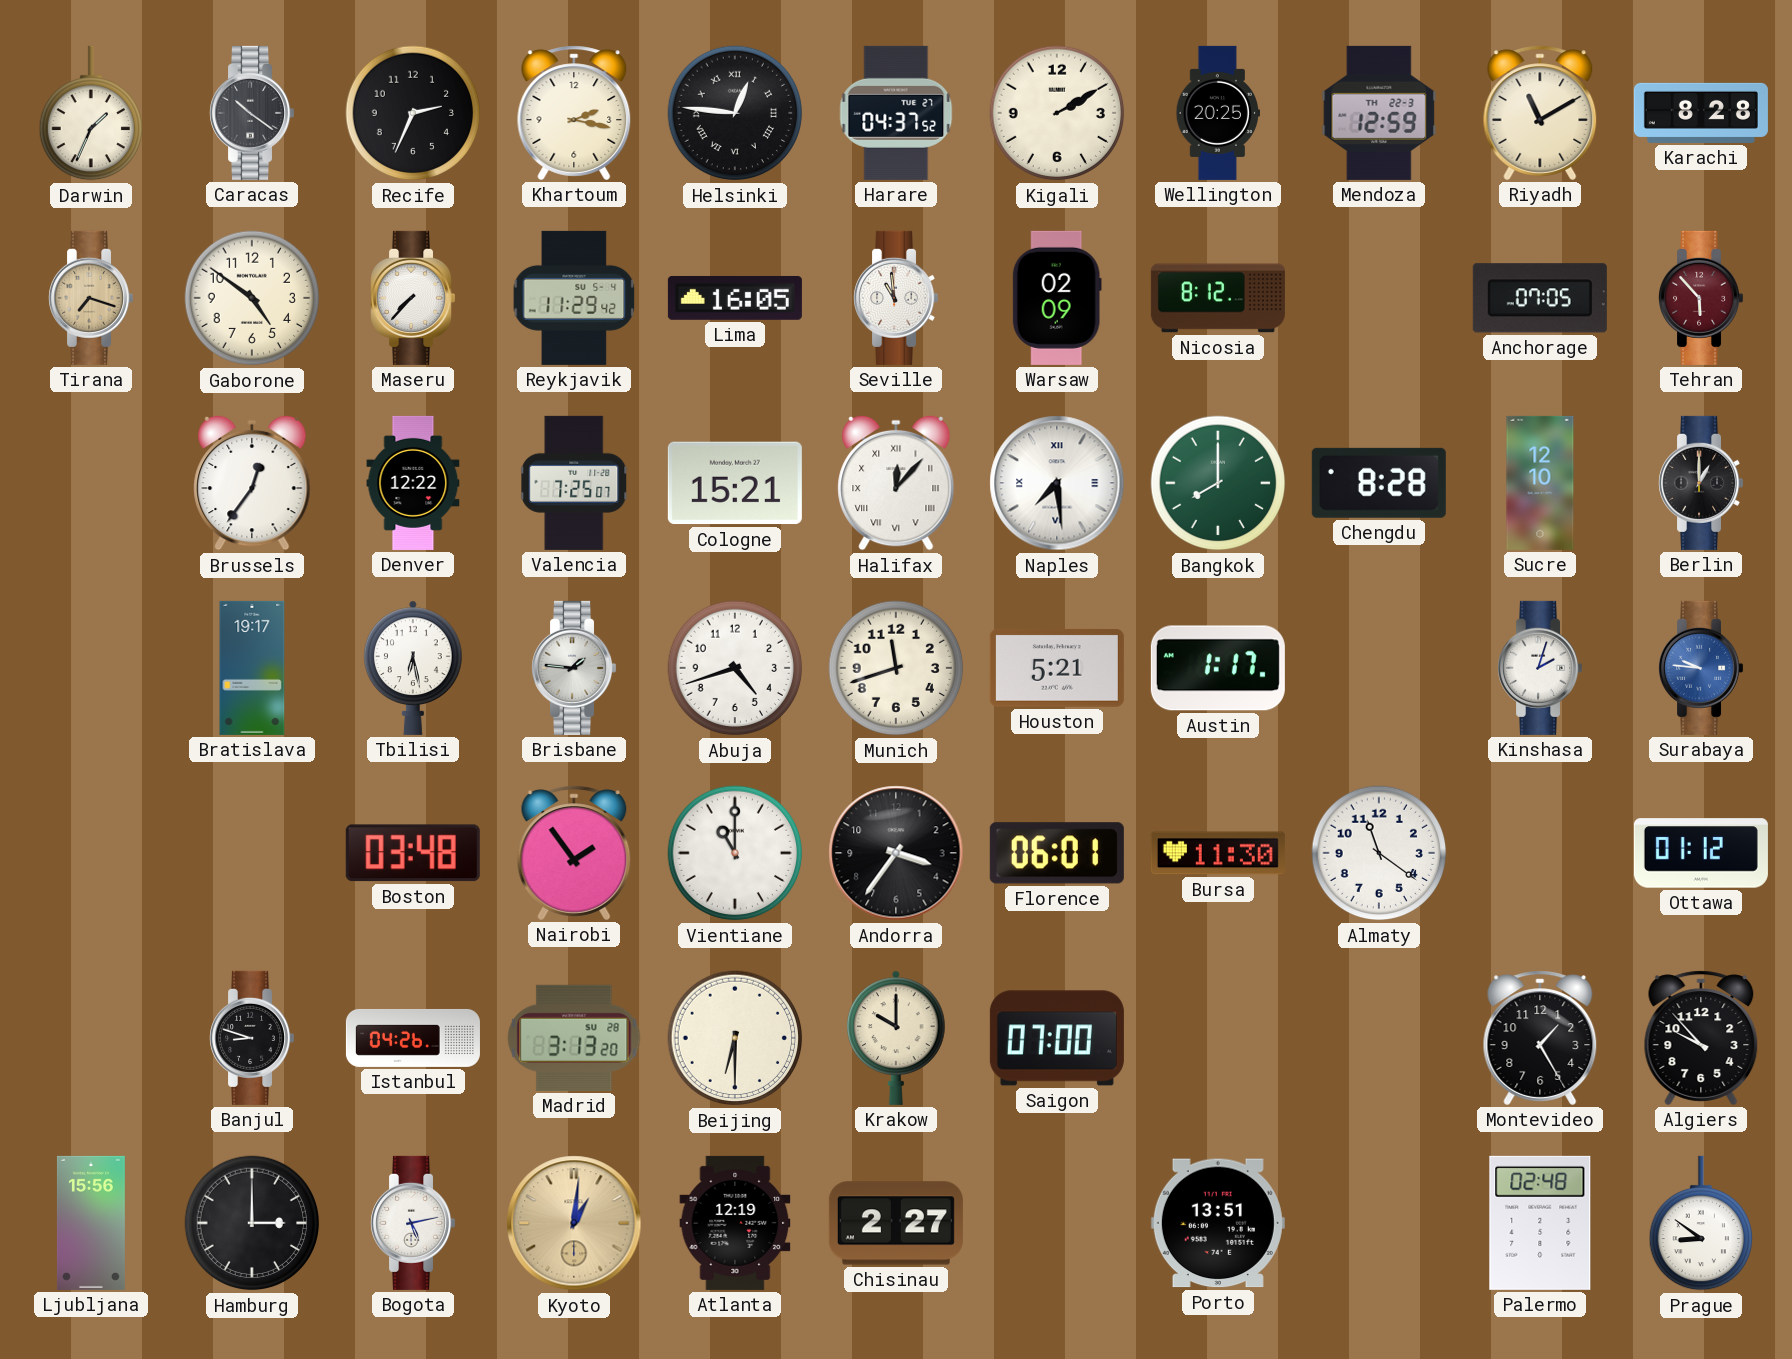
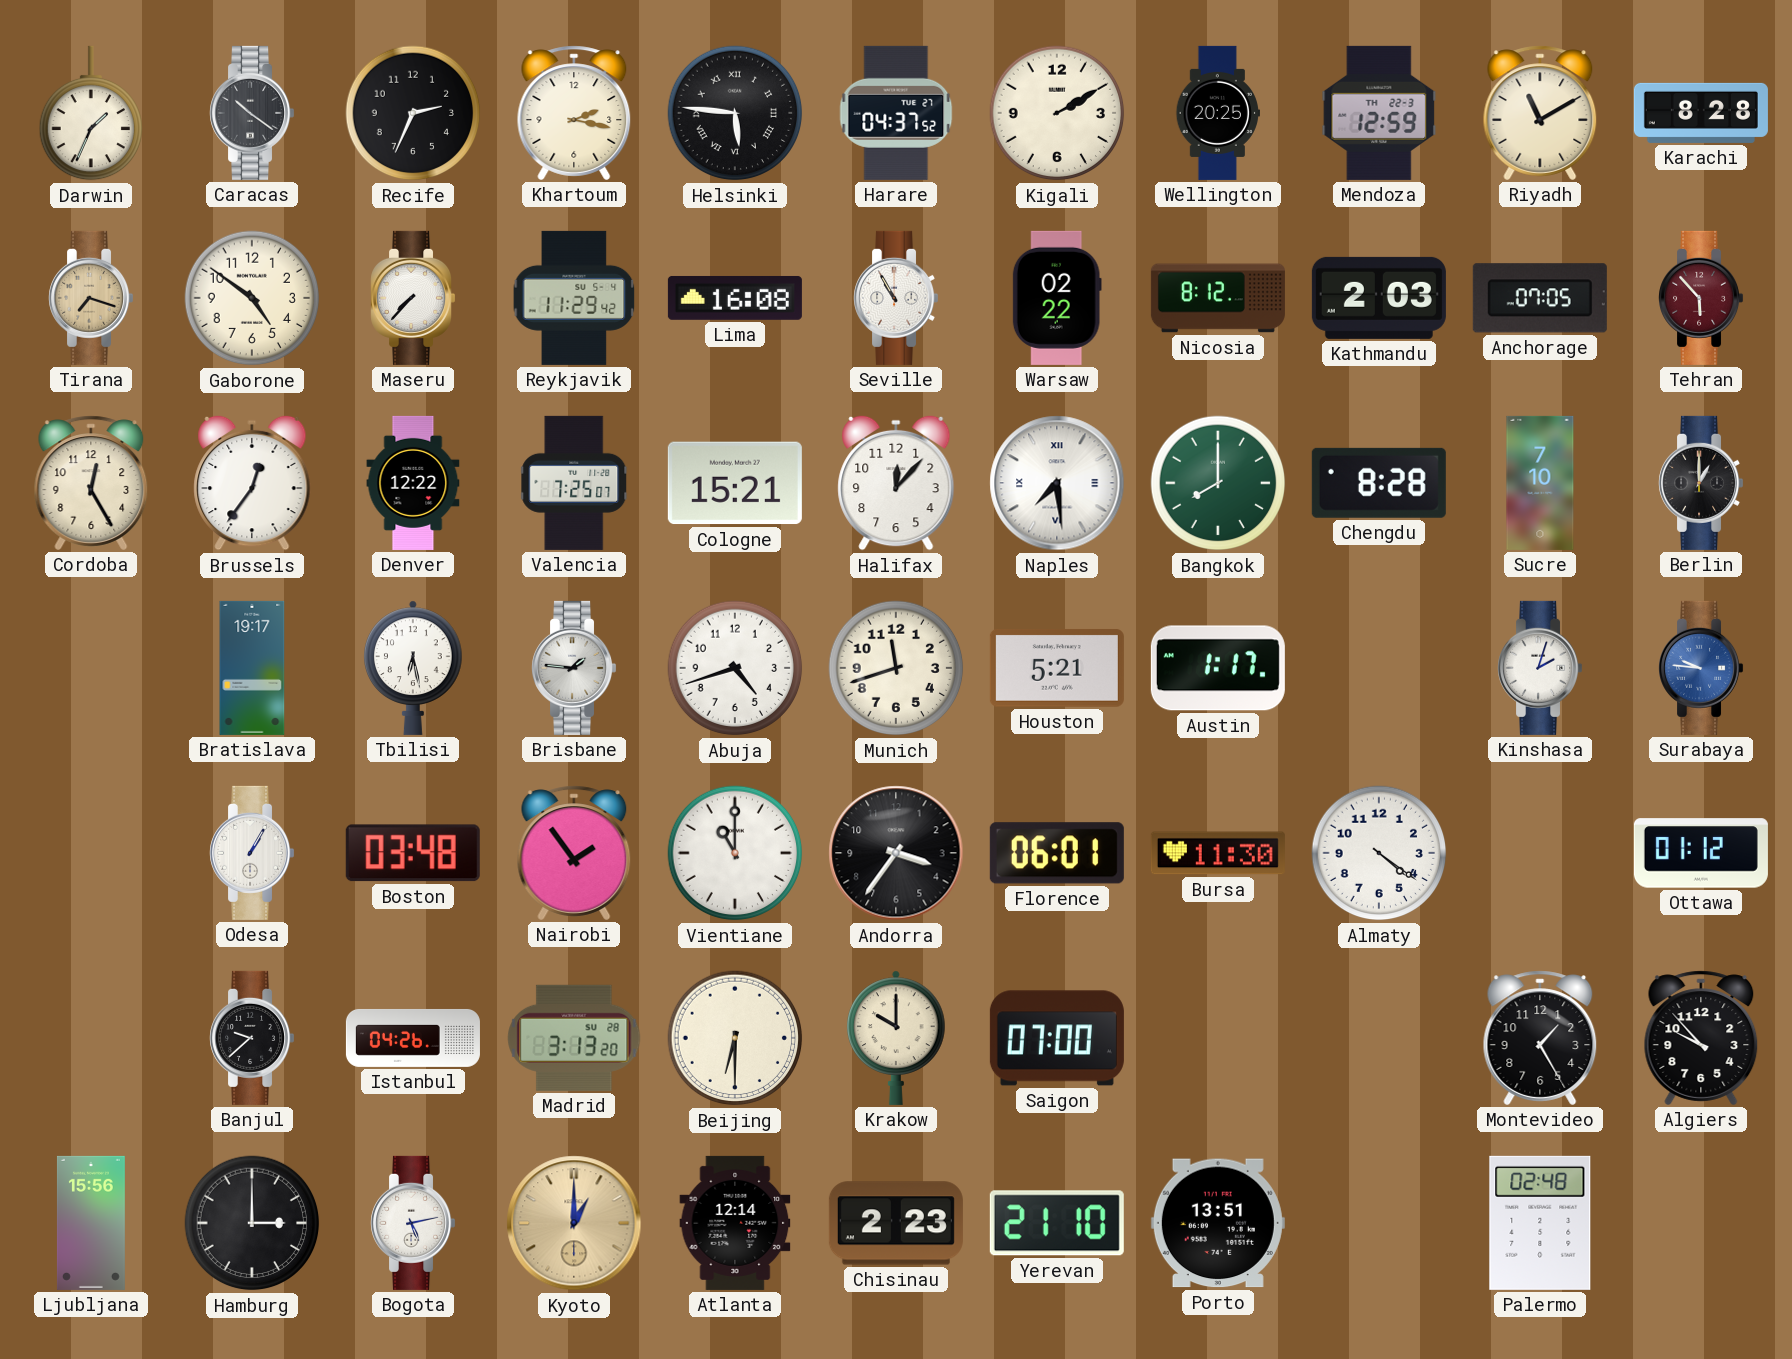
Helsinki: 12:46 -> 5:46 (735, 113)
Lima: 16:05 -> 16:08 (735, 298)
Seville: 10:59 -> 10:55 (896, 298)
Warsaw: 02:09 -> 02:22 (1057, 298)
Kathmandu: none -> 2:03 (1379, 298)
Cordoba: none -> 12:25 (91, 483)
Halifax numerals: Roman -> Arabic (896, 483)
Sucre: 12:10 -> 7:10 (1540, 483)
Odesa: none -> 1:05 (252, 853)
Almaty: 11:21 -> 4:21 (1379, 853)
Banjul: 8:48 -> 9:38 (252, 1038)
Kyoto: 1:01 -> 1:00 (574, 1223)
Atlanta: 12:19 -> 12:14 (735, 1223)
Chisinau: 2:27 -> 2:23 (896, 1223)
Yerevan: none -> 21:10 (1057, 1223)
Prague: 8:51 -> none (1700, 1223)
